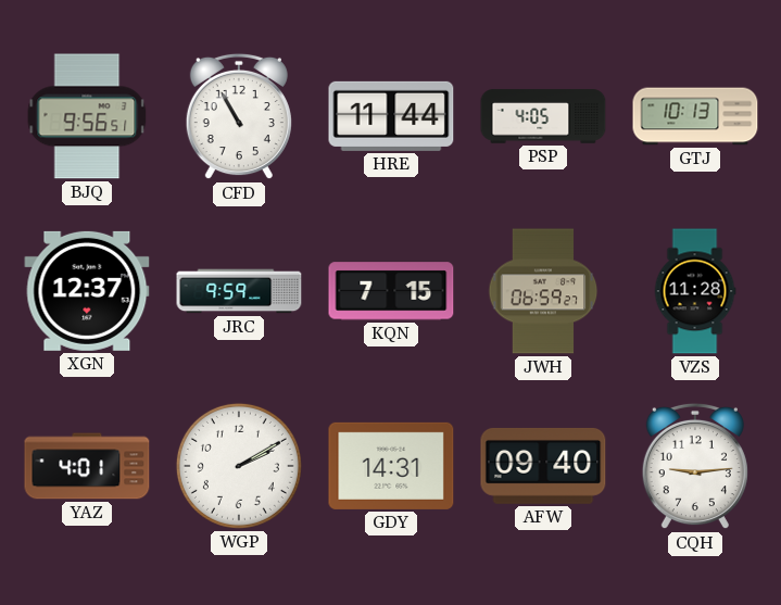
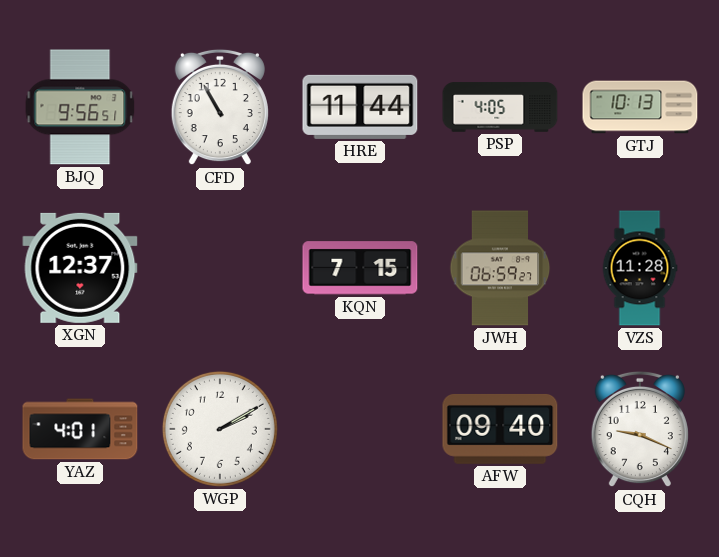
JRC: 9:59 -> none (239, 291)
GDY: 14:31 -> none (391, 466)
CQH: 9:14 -> 9:19 (640, 429)
